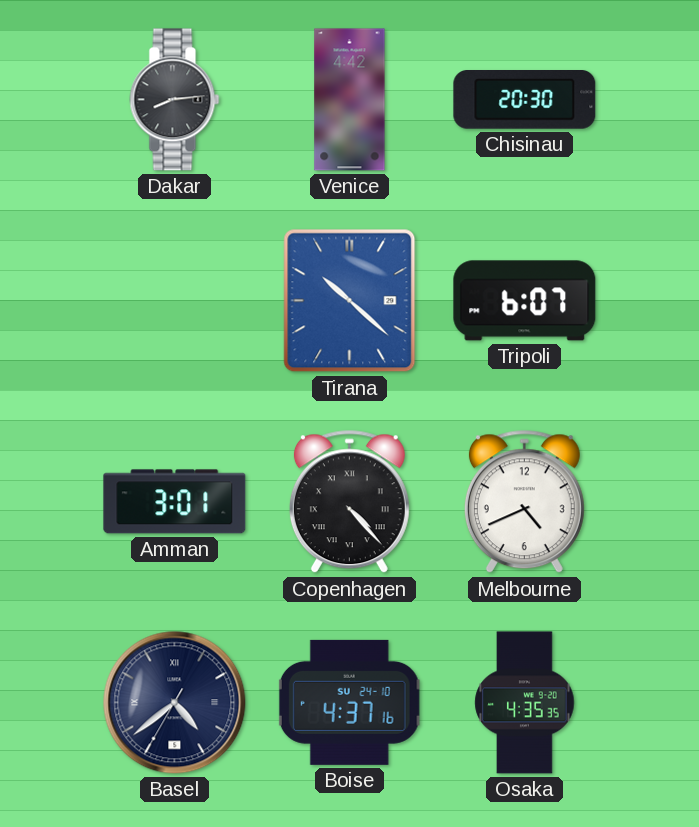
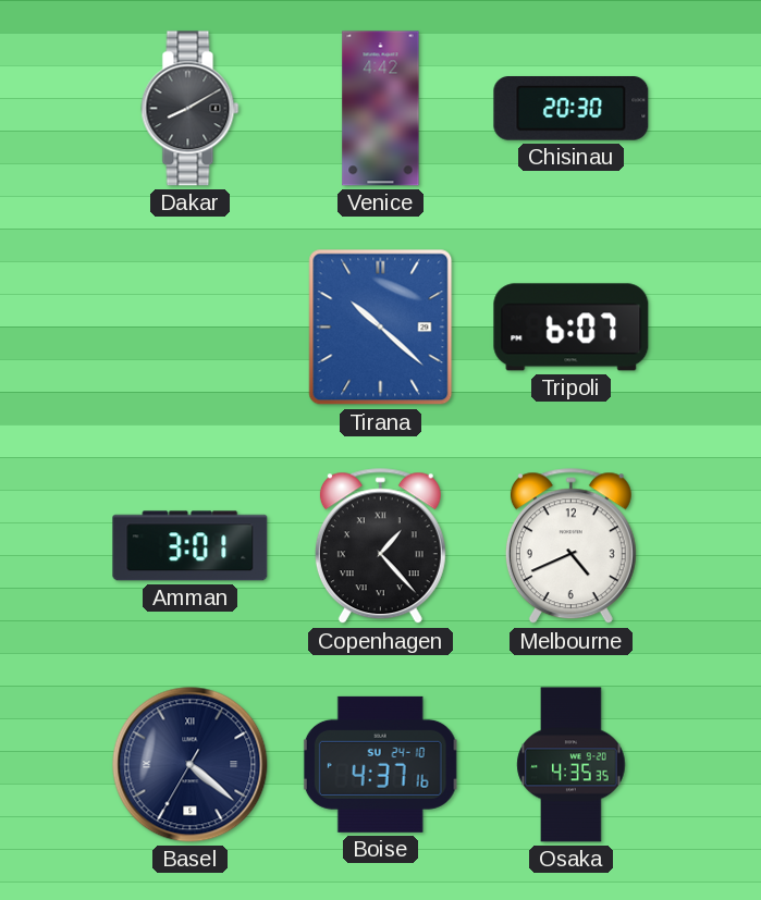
Dakar: 8:14 -> 8:10 (191, 109)
Copenhagen: 4:23 -> 1:23 (380, 546)
Basel: 4:38 -> 4:21 (191, 765)
